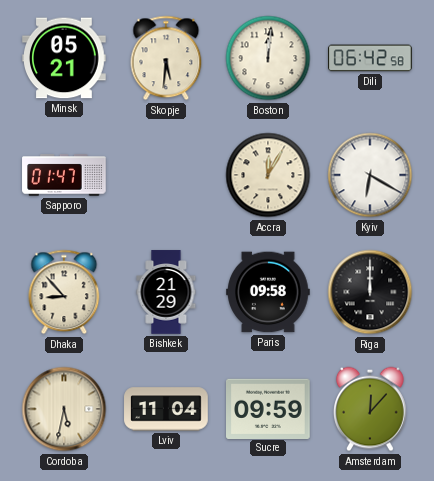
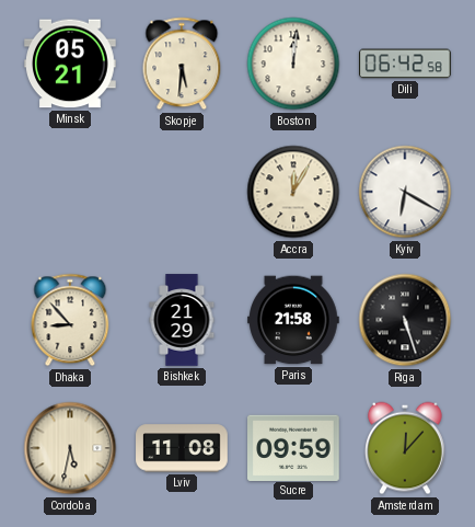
Sapporo: 01:47 -> none (64, 175)
Paris: 09:58 -> 21:58 (294, 320)
Riga: 12:00 -> 5:27 (405, 320)
Lviv: 11:04 -> 11:08 (182, 448)
